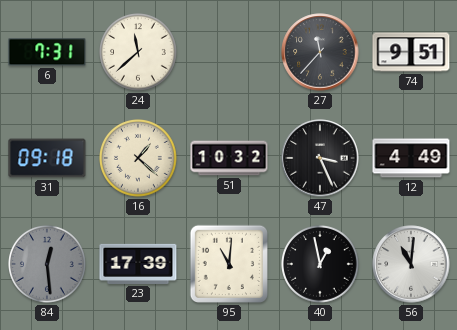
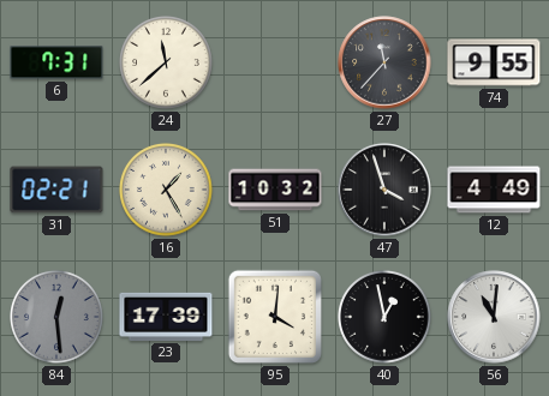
74: 9:51 -> 9:55 (494, 62)
31: 09:18 -> 02:21 (56, 190)
16: 1:22 -> 1:25 (167, 191)
47: 3:26 -> 3:57 (384, 190)
95: 11:01 -> 4:01 (275, 317)
